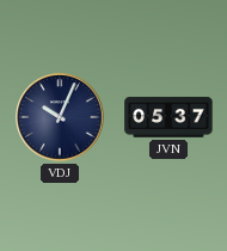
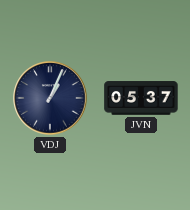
VDJ: 10:04 -> 1:04 (50, 98)
